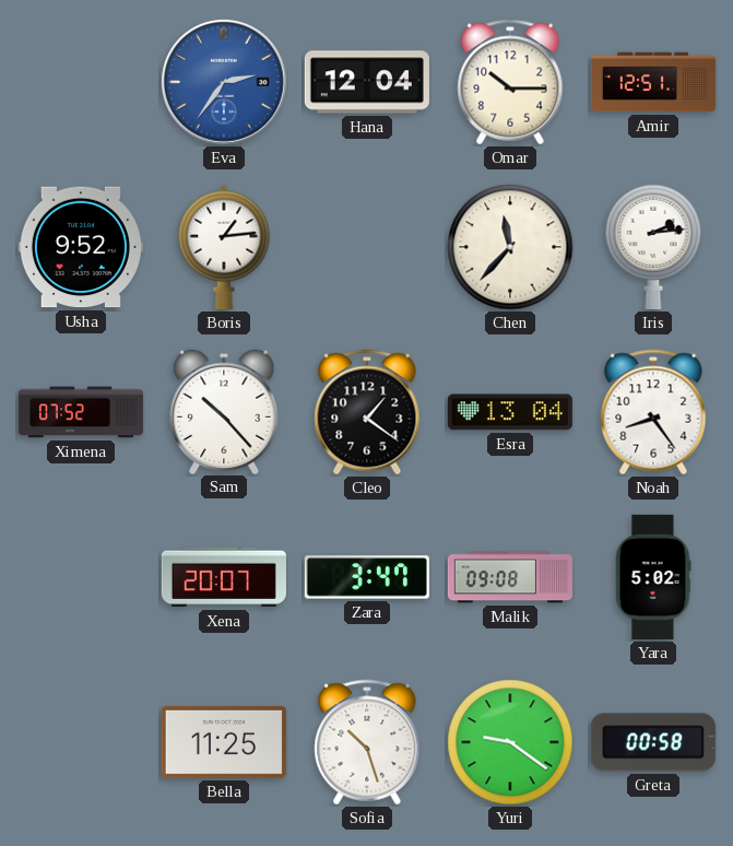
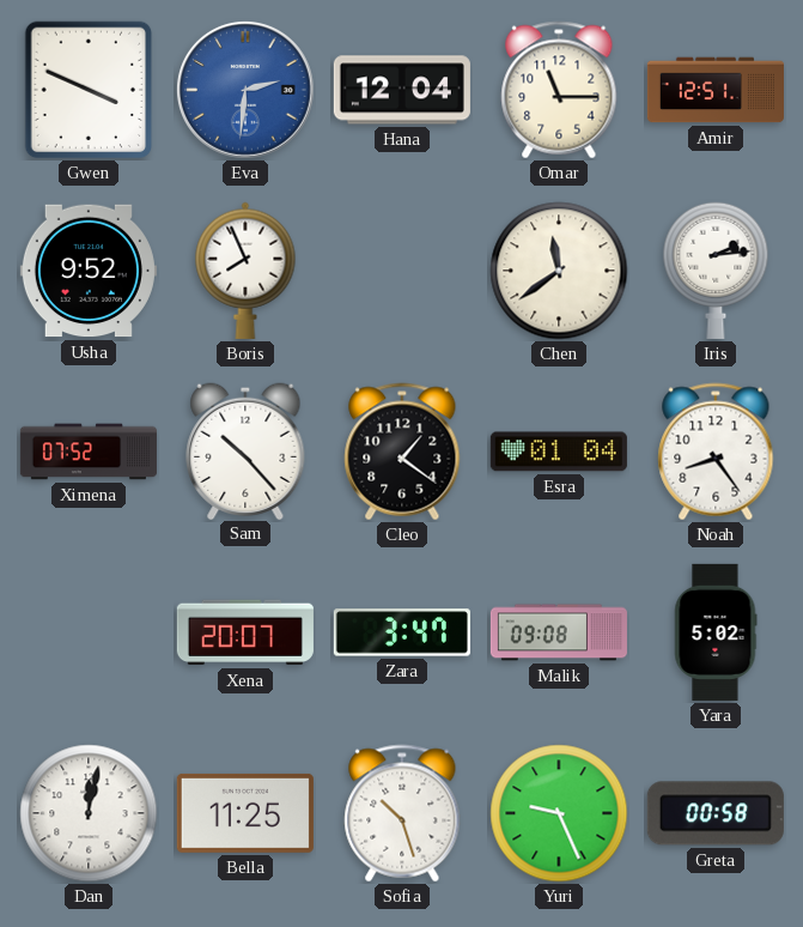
Gwen: none -> 3:49 (89, 90)
Eva: 2:36 -> 2:31 (247, 91)
Omar: 10:15 -> 11:15 (559, 90)
Boris: 1:14 -> 7:56 (245, 271)
Chen: 11:37 -> 11:39 (559, 271)
Esra: 13:04 -> 01:04 (559, 452)
Dan: none -> 12:02 (89, 813)
Yuri: 9:21 -> 9:26 (559, 813)
